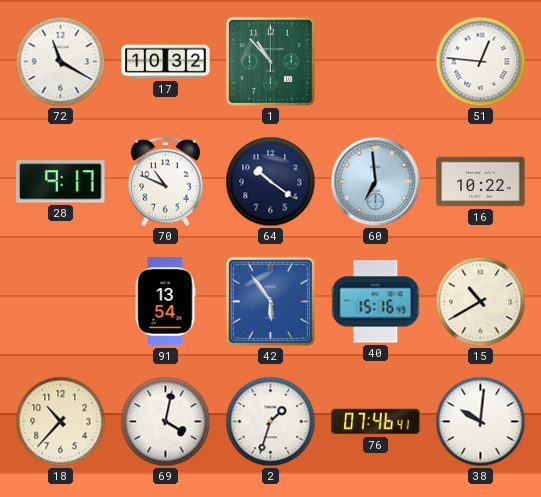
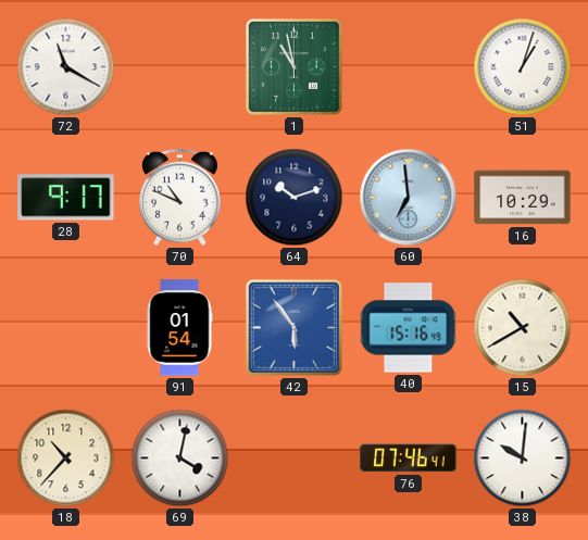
17: 10:32 -> none (166, 62)
1: 10:53 -> 10:58 (293, 66)
51: 12:46 -> 1:03 (523, 67)
64: 10:21 -> 10:12 (295, 198)
16: 10:22 -> 10:29 (523, 198)
91: 13:54 -> 01:54 (179, 328)
2: 1:33 -> none (271, 422)
